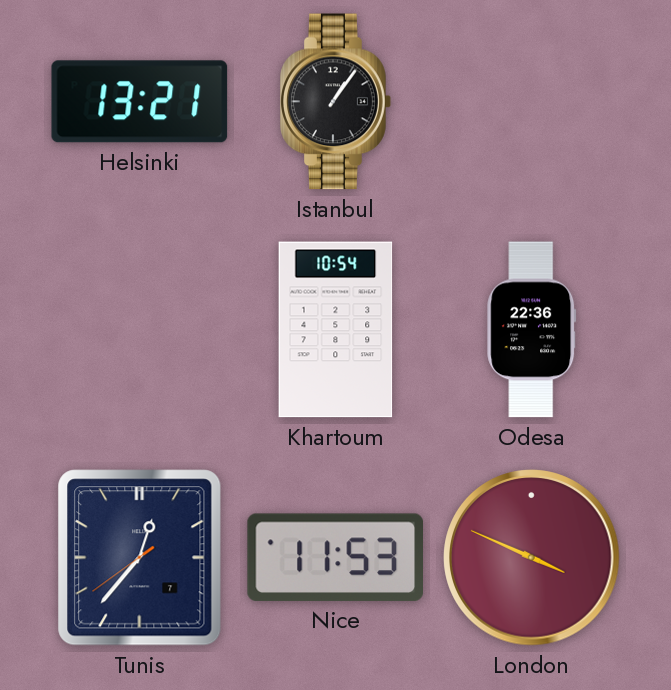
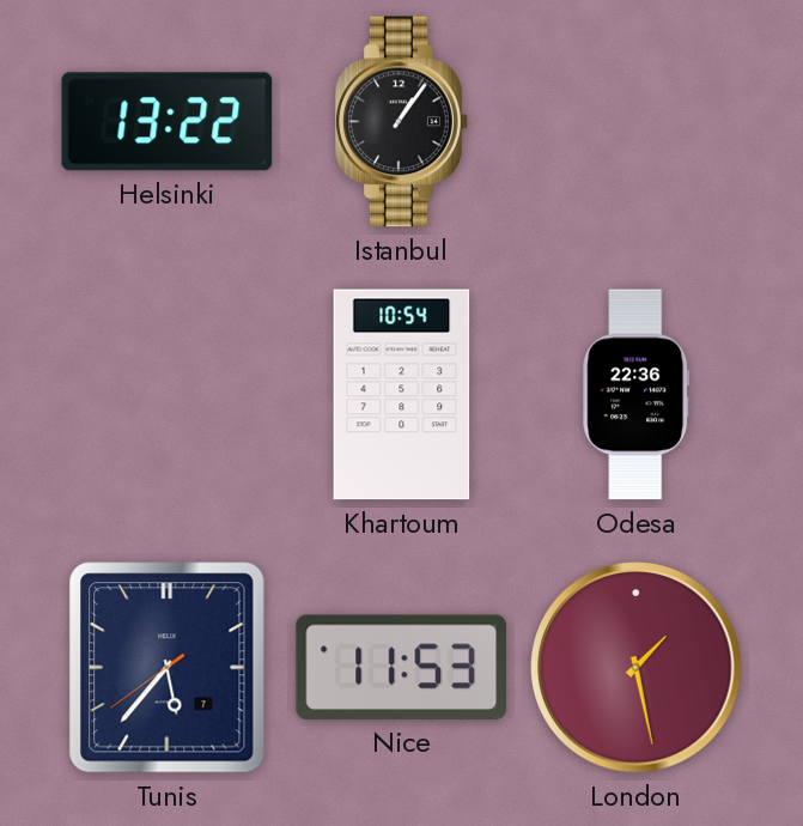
Helsinki: 13:21 -> 13:22 (168, 122)
Tunis: 12:36 -> 5:36 (168, 668)
London: 3:49 -> 1:28 (637, 668)
